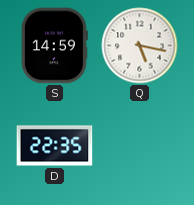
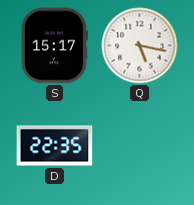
S: 14:59 -> 15:17 (54, 46)
